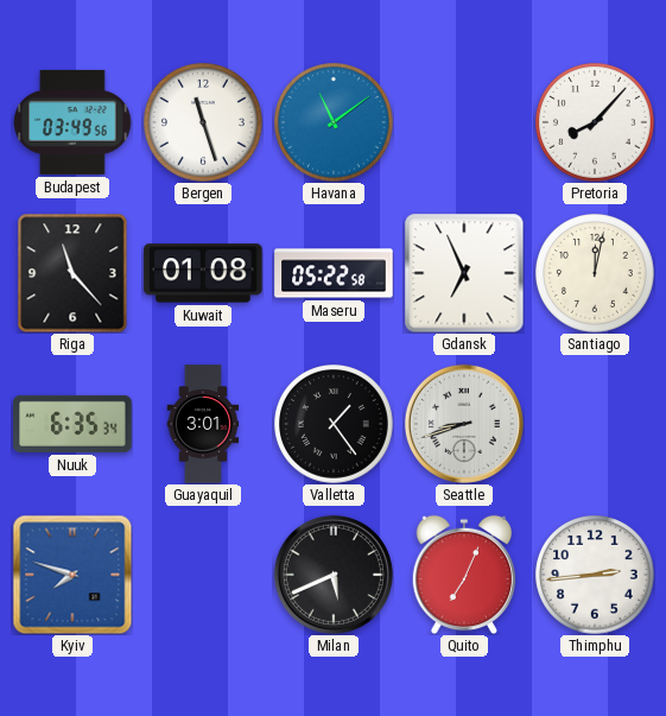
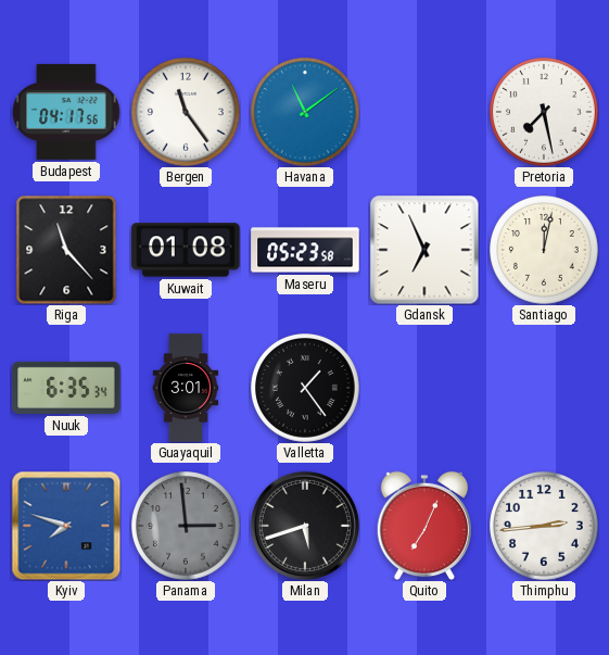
Budapest: 03:49 -> 04:17 (66, 112)
Bergen: 11:27 -> 11:24 (187, 113)
Pretoria: 8:07 -> 7:28 (545, 113)
Maseru: 05:22 -> 05:23 (305, 250)
Seattle: 8:42 -> none (464, 424)
Panama: none -> 2:59 (187, 527)
Milan: 5:41 -> 5:42 (305, 526)
